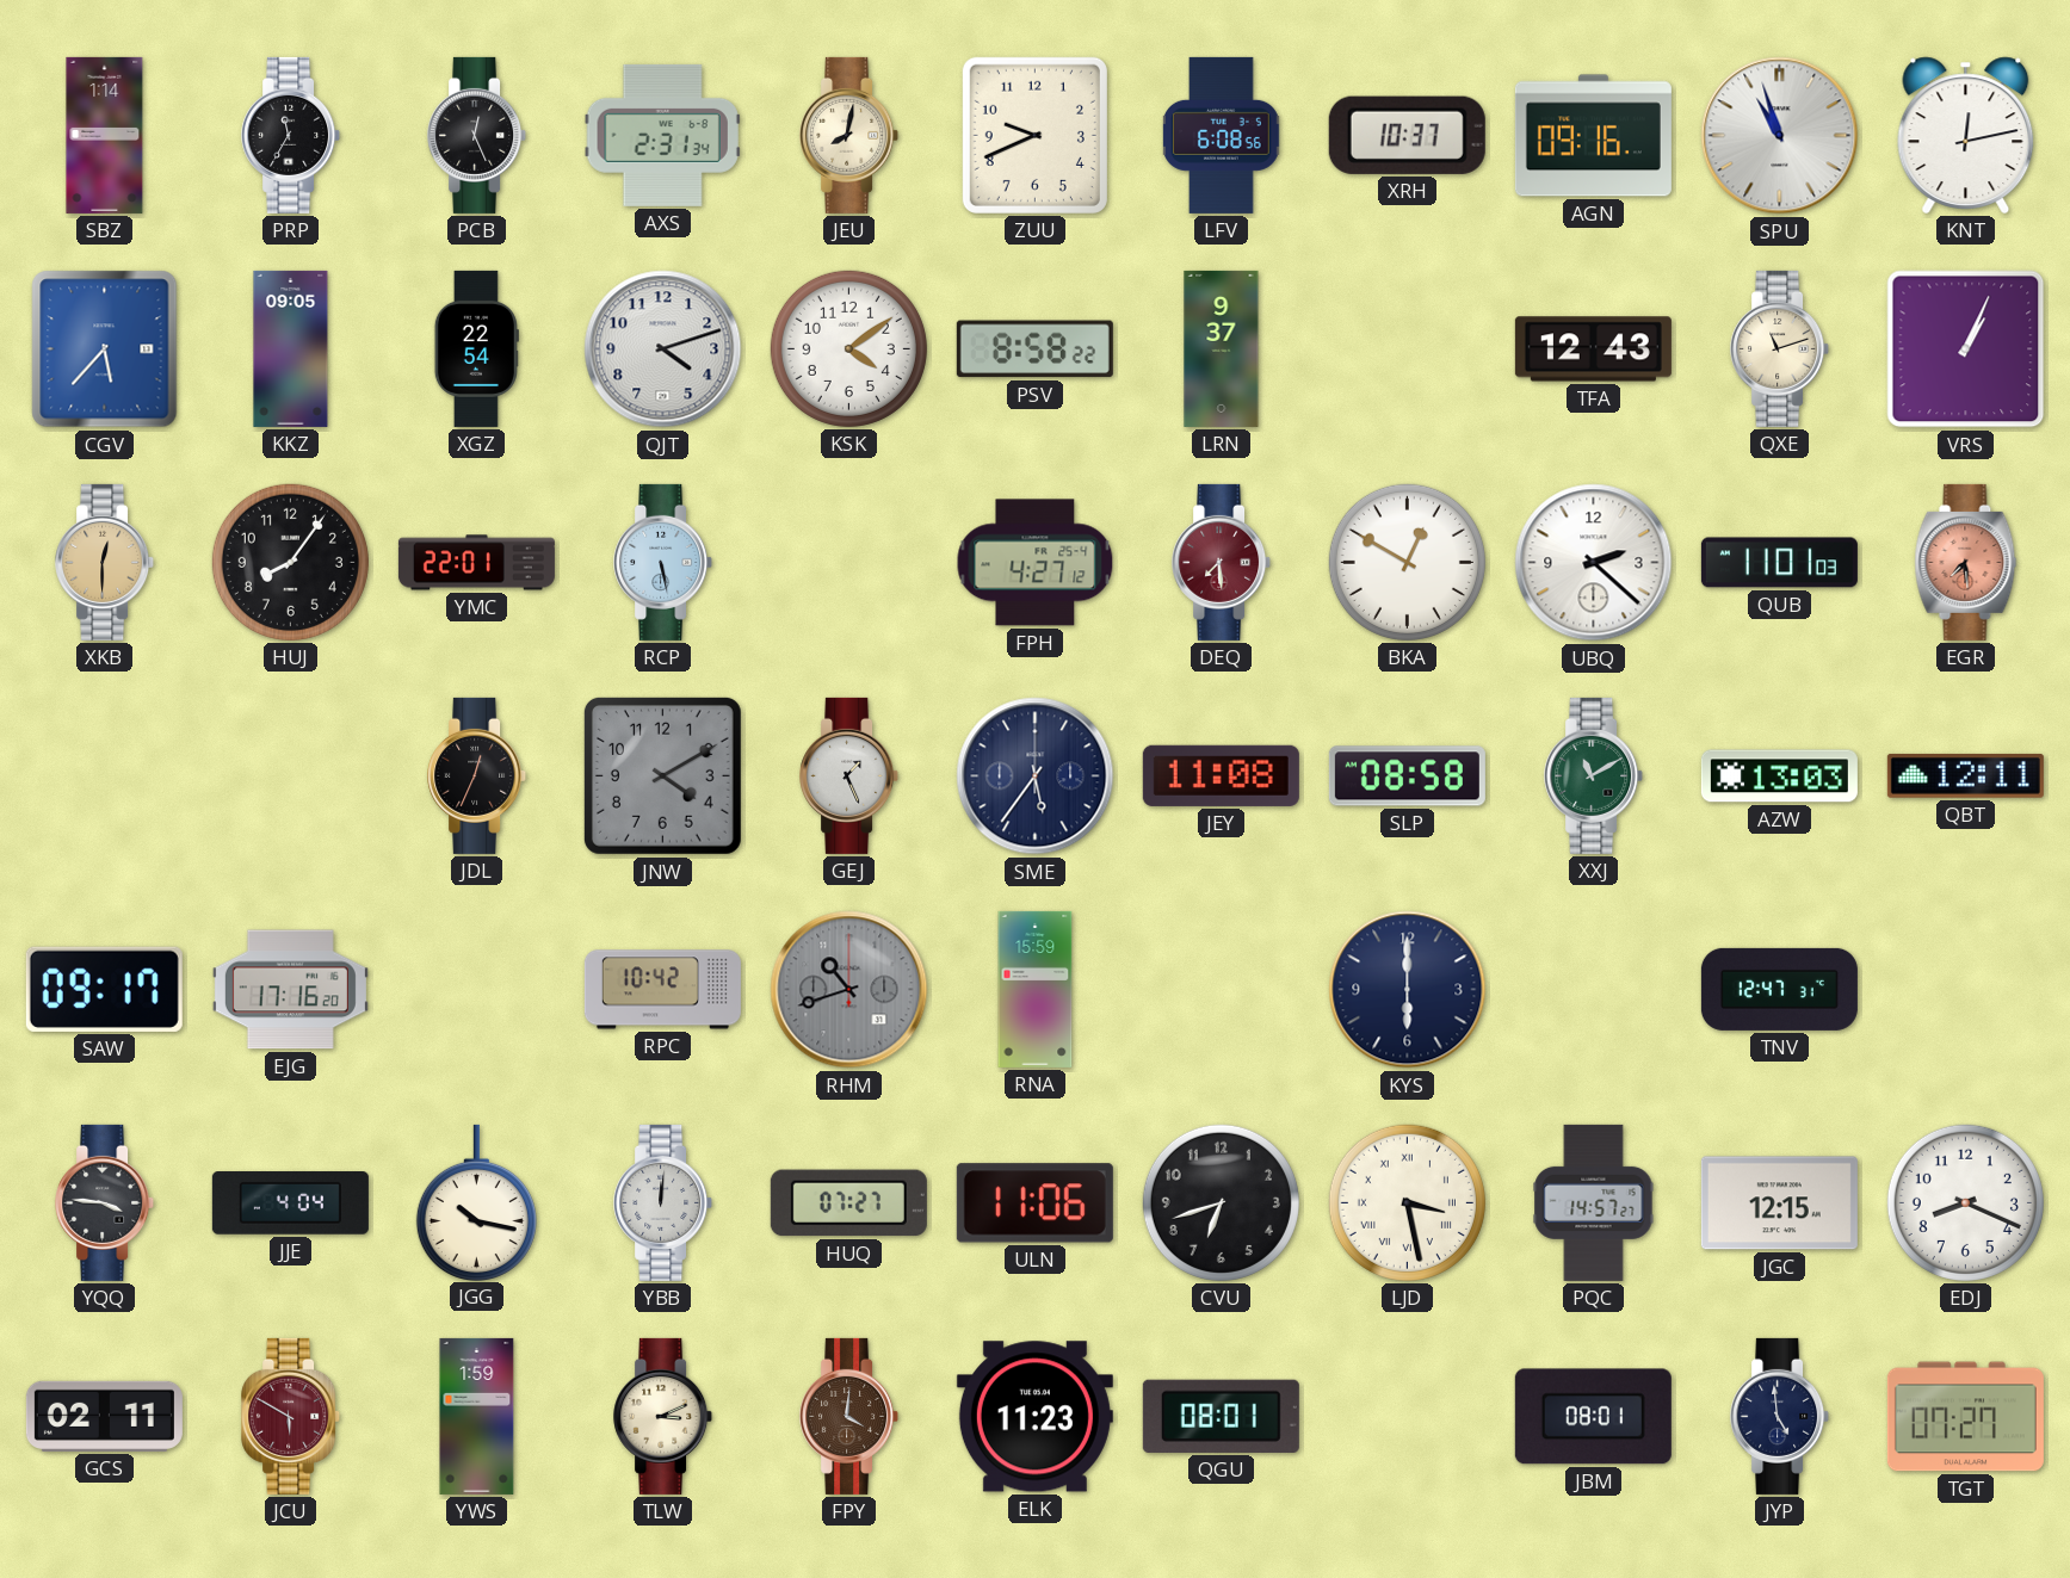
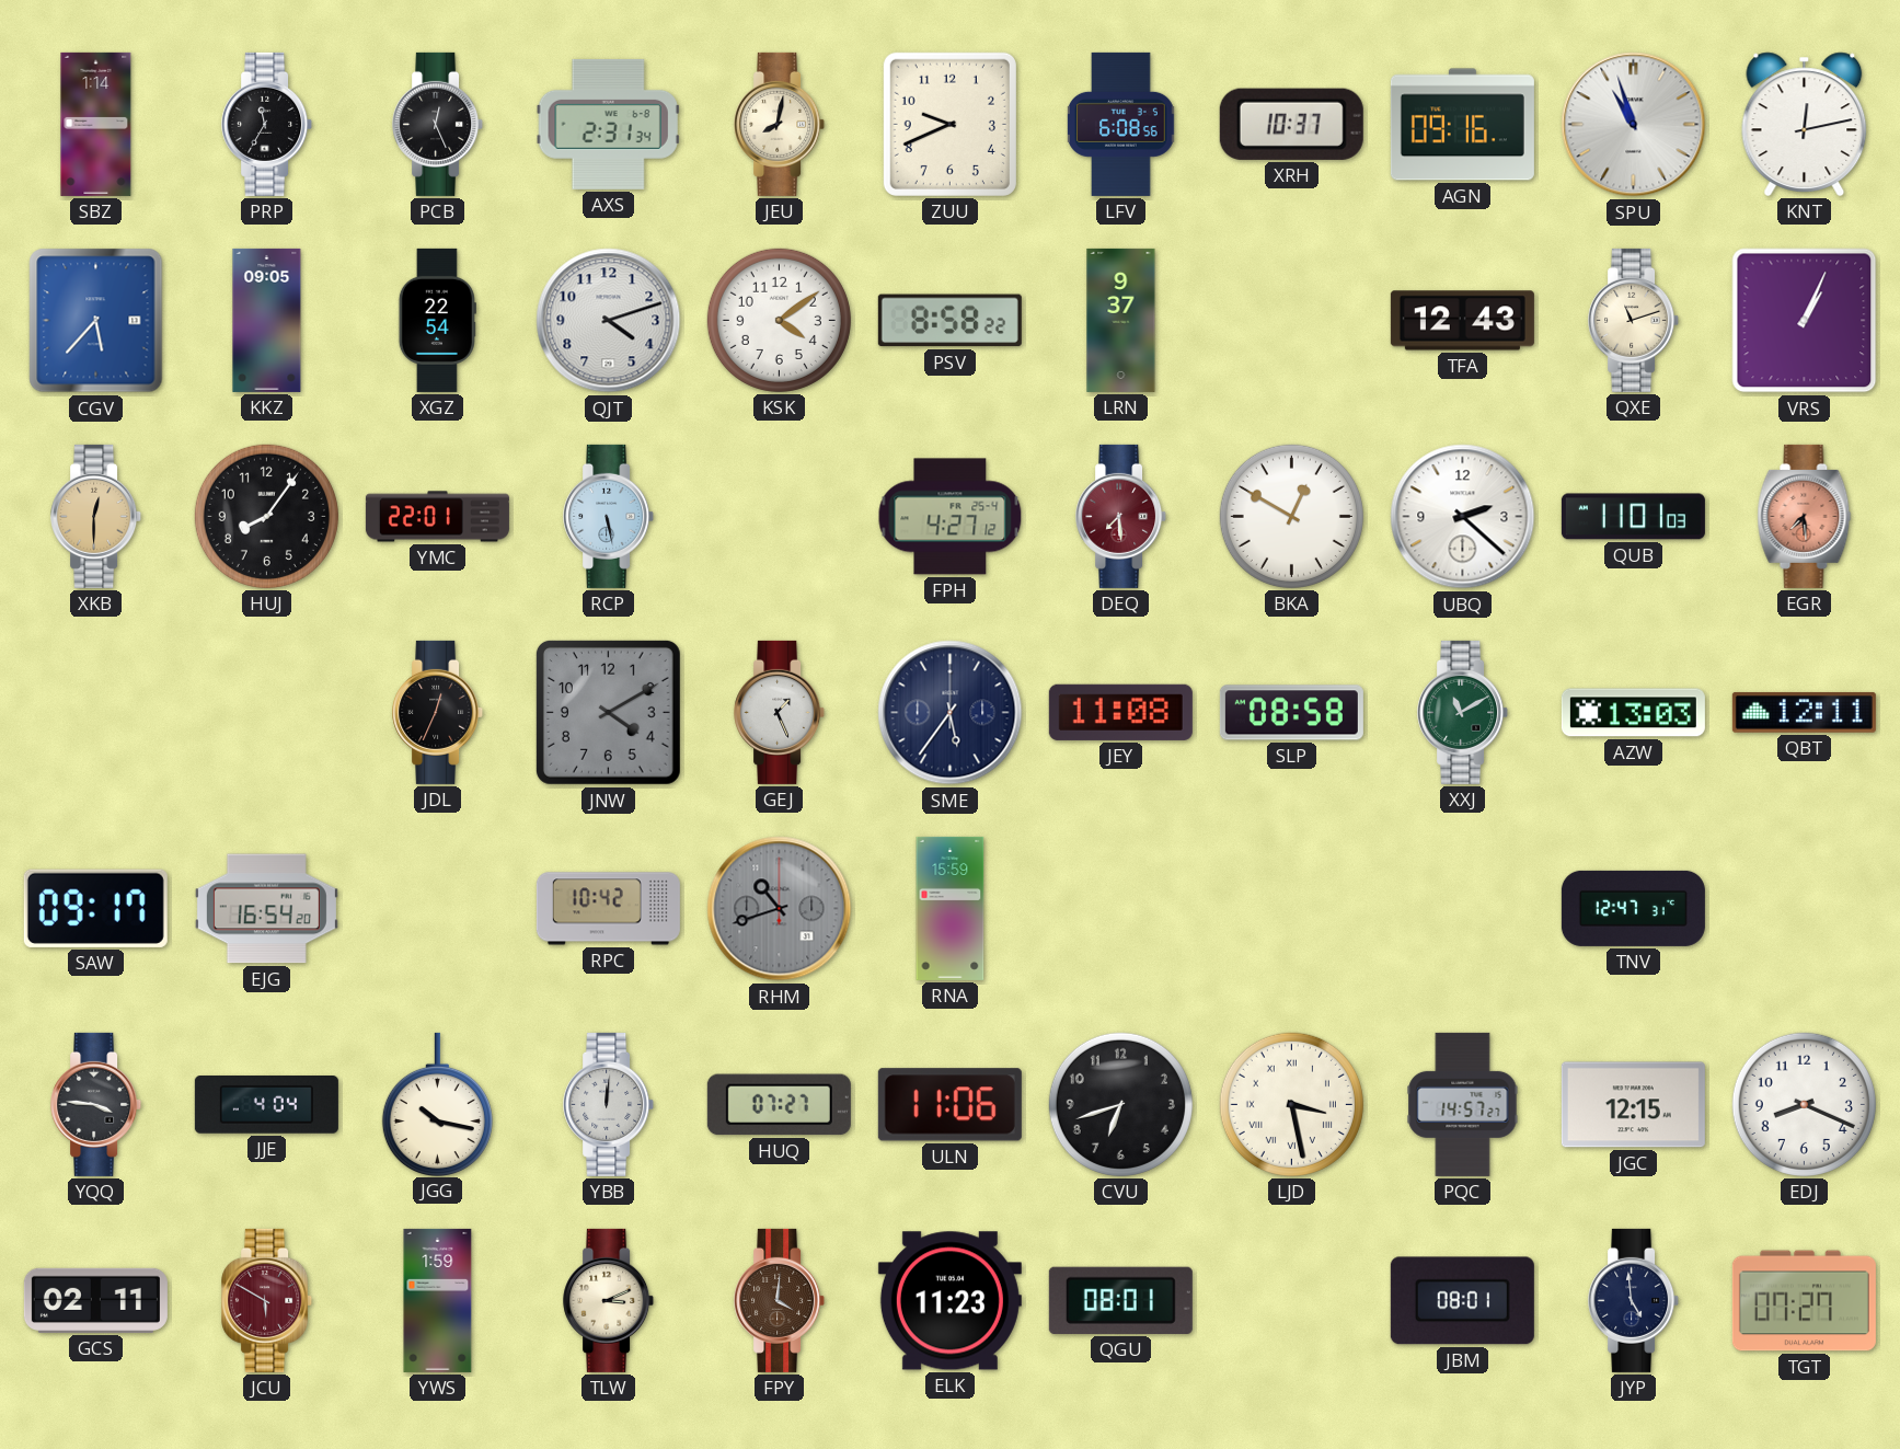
EJG: 17:16 -> 16:54 (266, 909)
KYS: 6:00 -> none (1408, 990)
